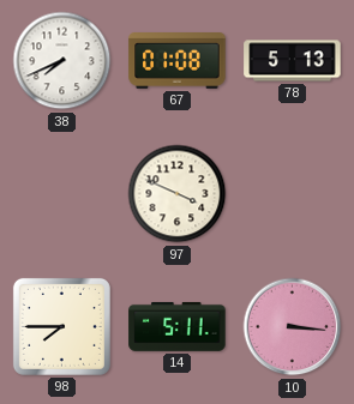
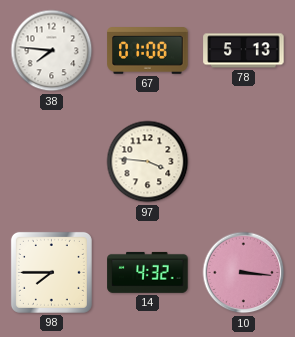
38: 7:41 -> 7:46 (52, 51)
97: 3:49 -> 3:46 (148, 162)
14: 5:11 -> 4:32 (148, 272)
